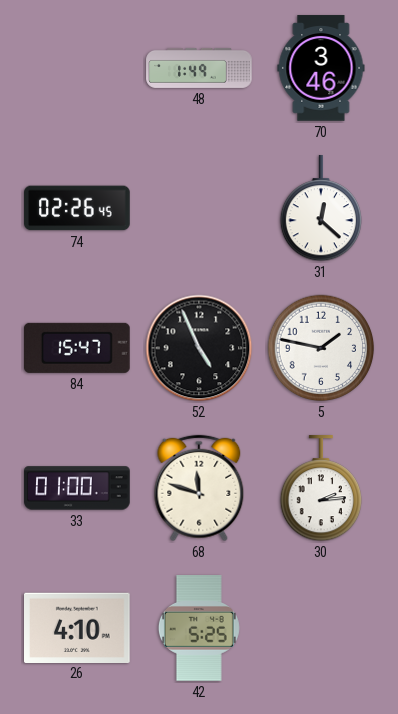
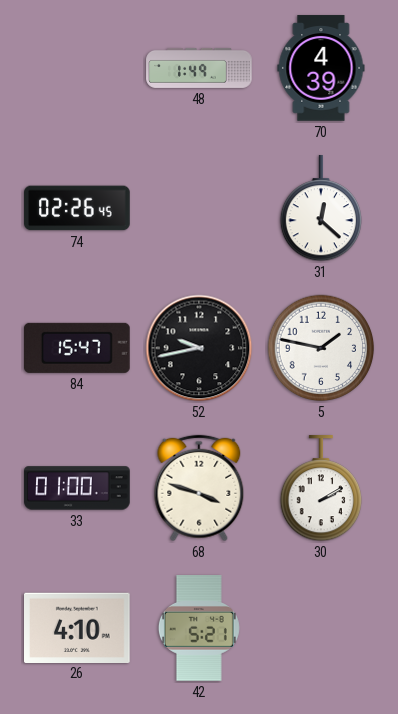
70: 3:46 -> 4:39 (321, 68)
52: 4:56 -> 9:43 (199, 348)
68: 11:48 -> 3:48 (199, 488)
30: 2:14 -> 2:10 (320, 489)
42: 5:25 -> 5:21 (199, 628)
